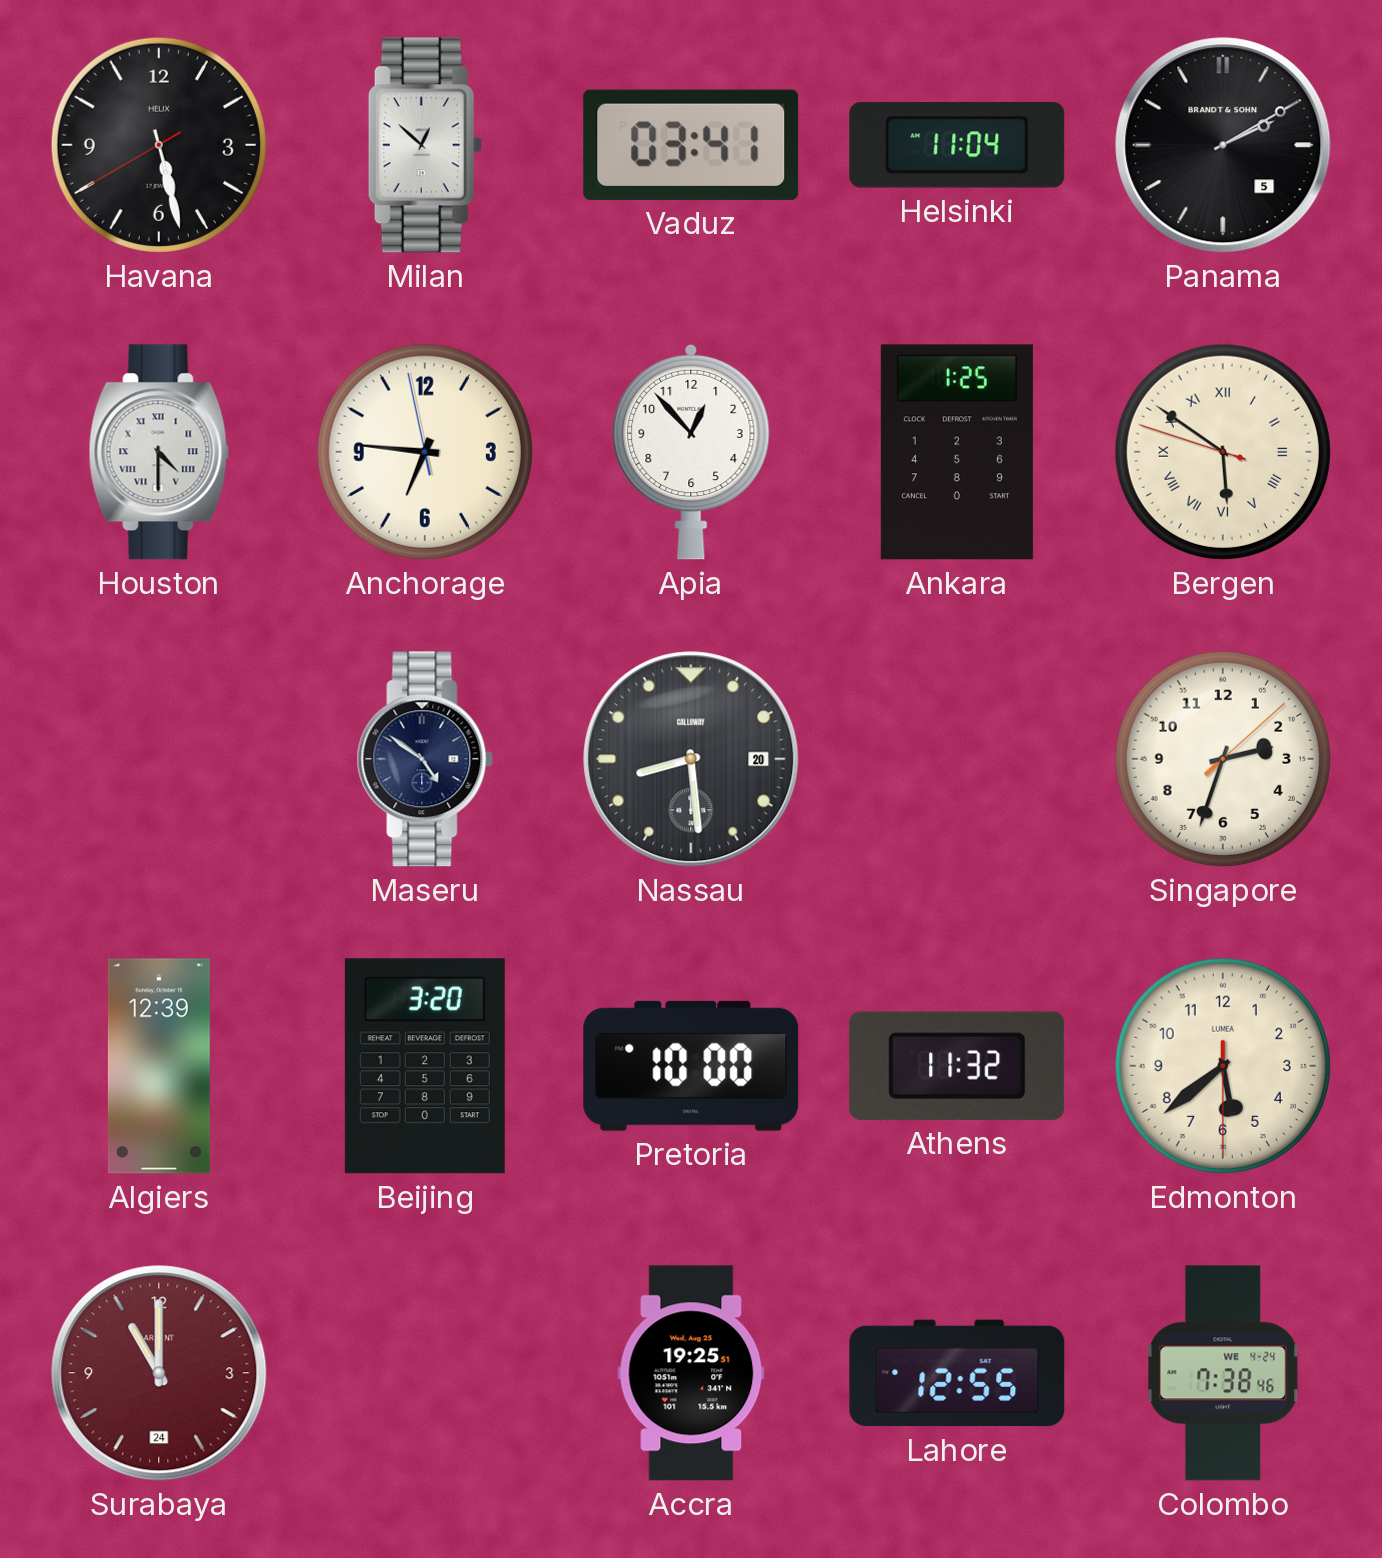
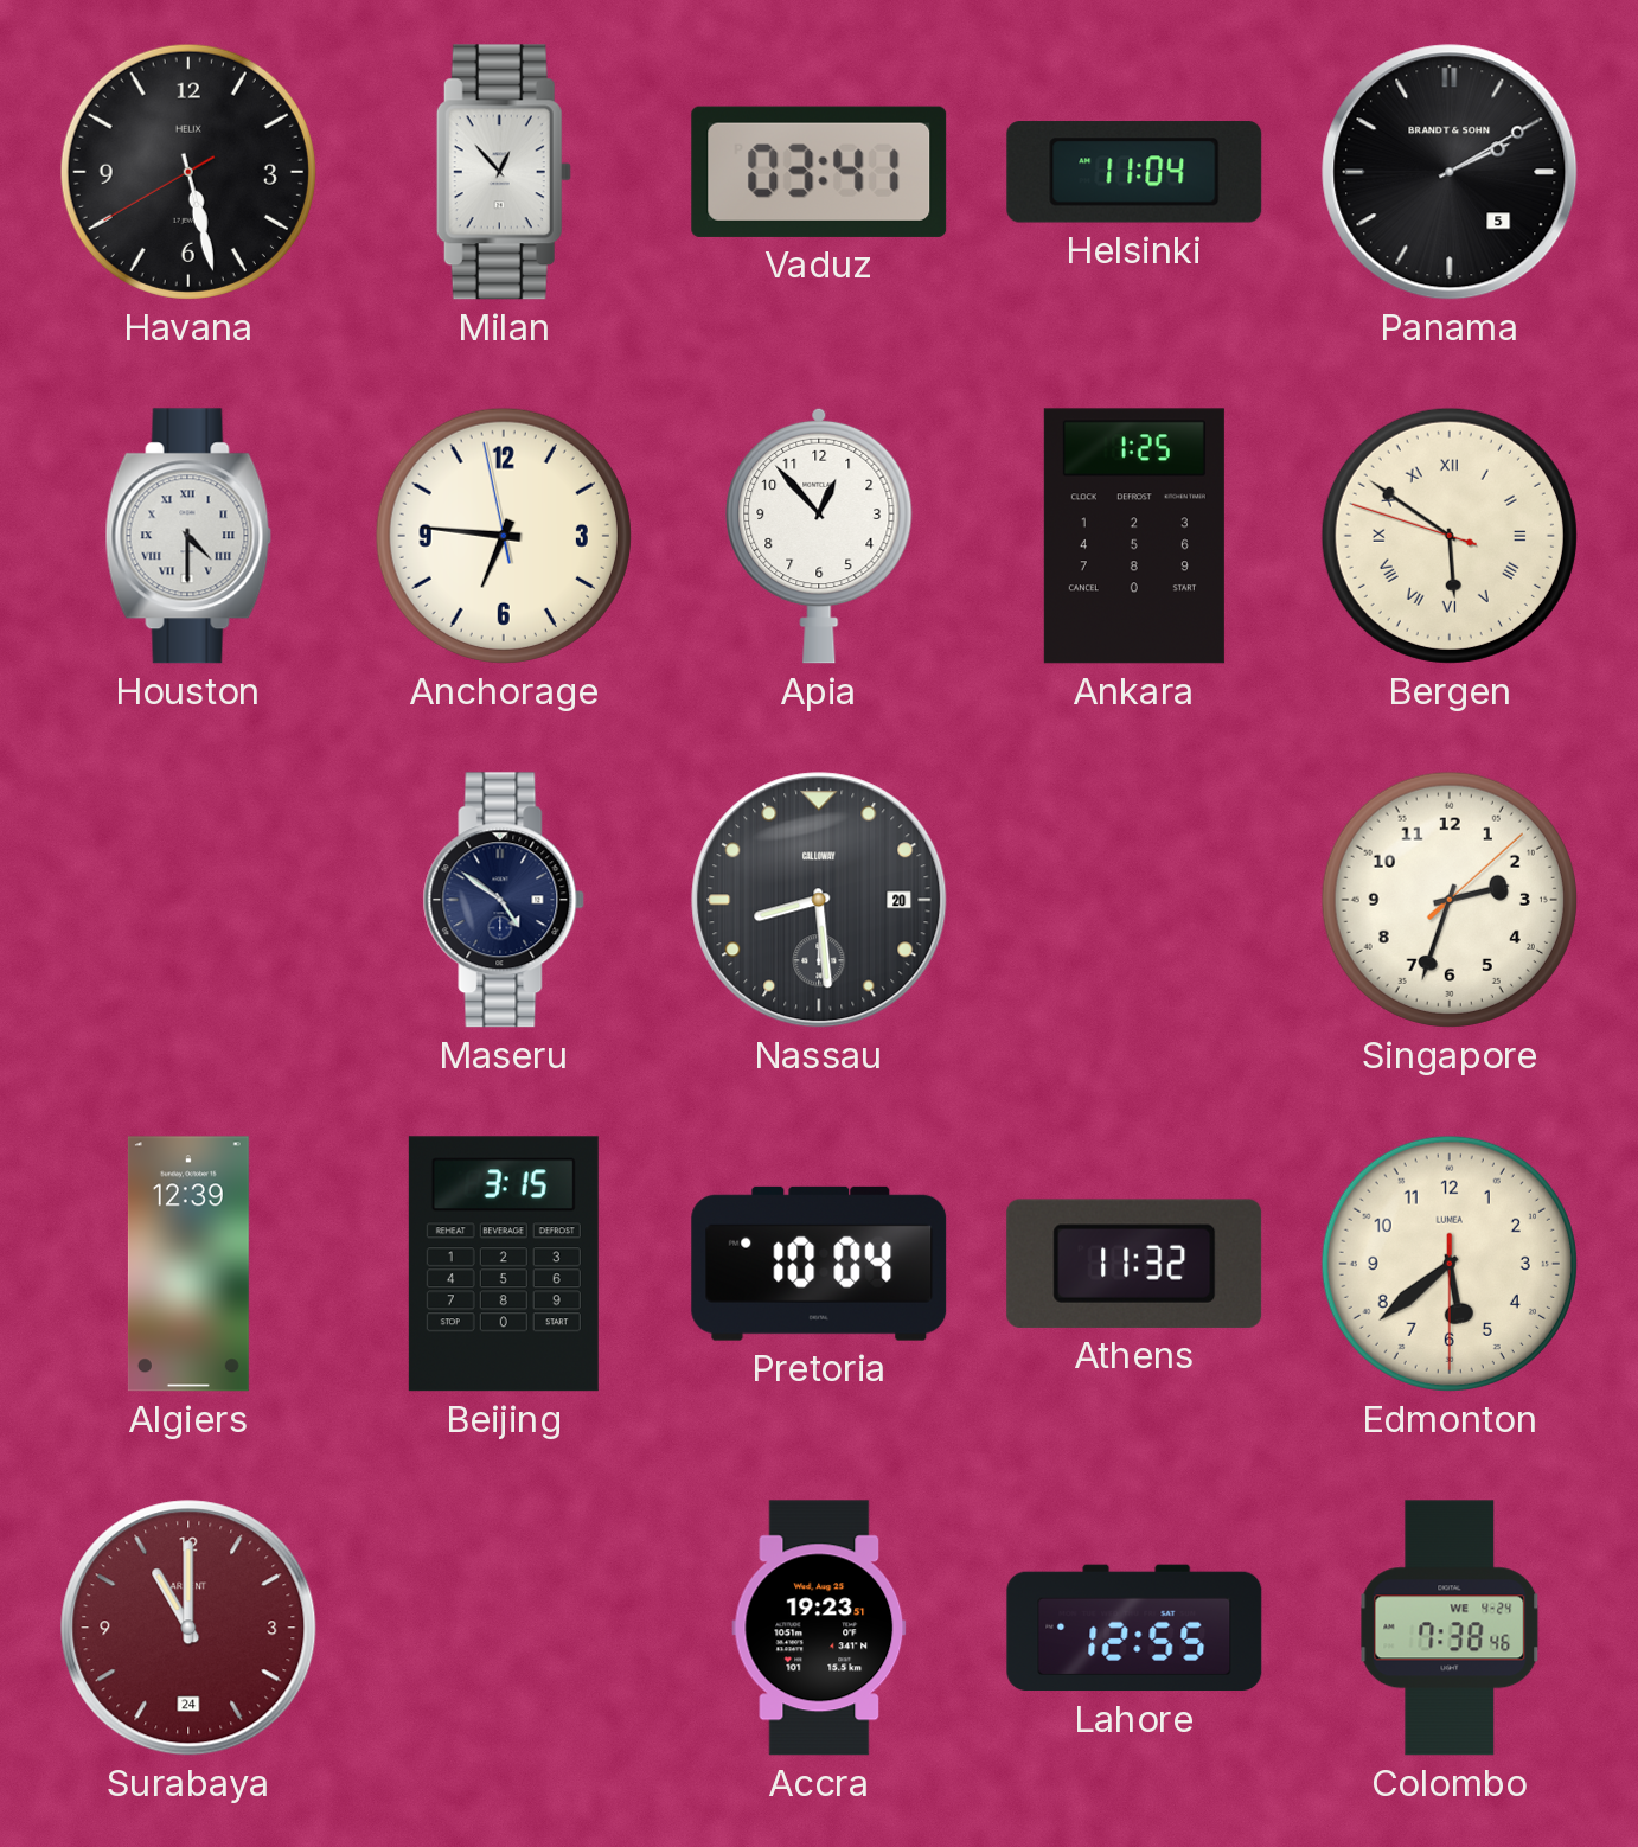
Milan: 12:52 -> 12:53 (504, 172)
Beijing: 3:20 -> 3:15 (504, 1264)
Pretoria: 10:00 -> 10:04 (819, 1264)
Accra: 19:25 -> 19:23 (819, 1628)
